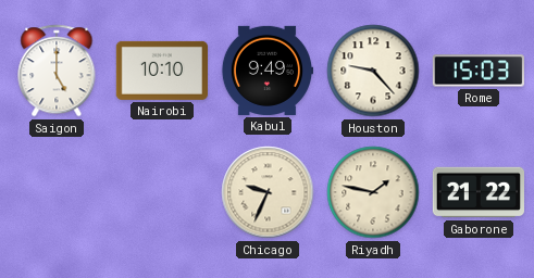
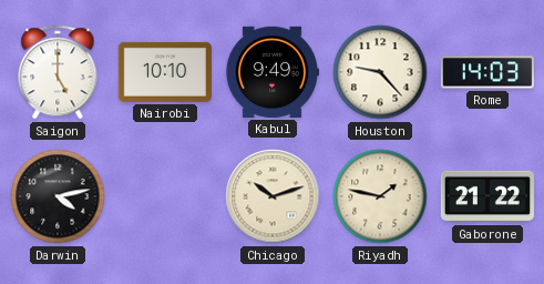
Rome: 15:03 -> 14:03 (486, 72)
Darwin: none -> 4:13 (58, 196)
Chicago: 9:34 -> 10:12 (273, 196)
